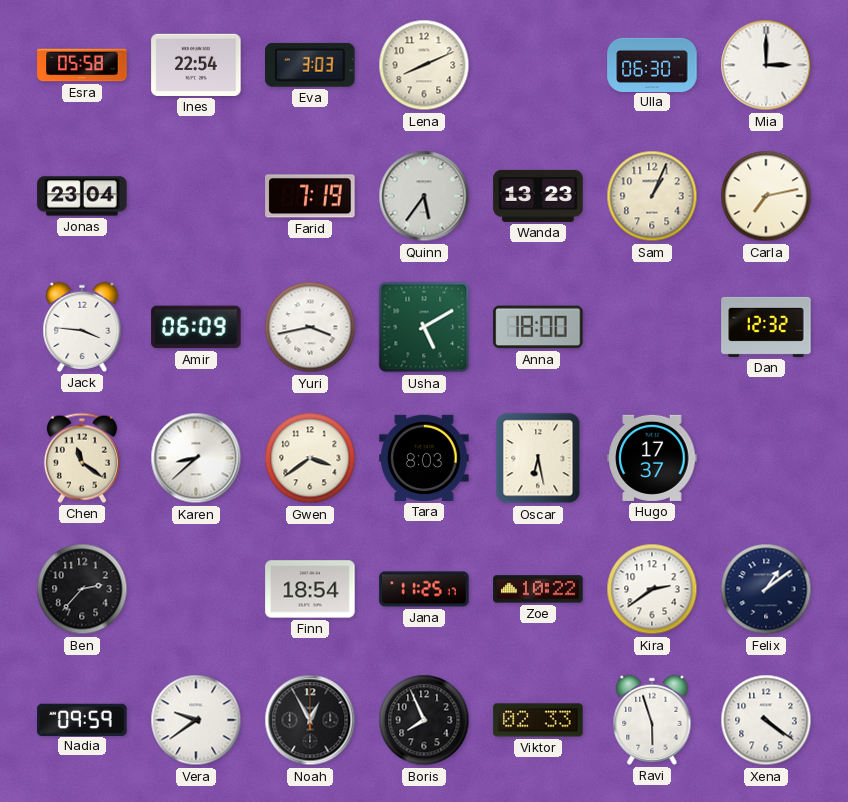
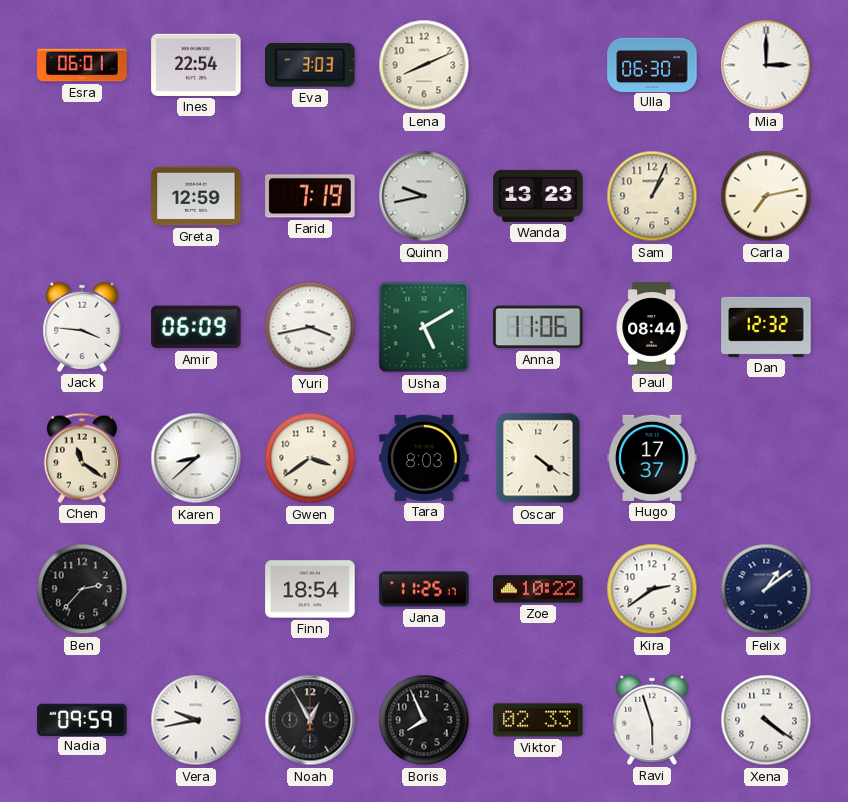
Esra: 05:58 -> 06:01 (82, 65)
Jonas: 23:04 -> none (82, 196)
Greta: none -> 12:59 (196, 196)
Quinn: 5:36 -> 9:43 (424, 196)
Anna: 18:00 -> 11:06 (538, 327)
Paul: none -> 08:44 (652, 327)
Oscar: 6:28 -> 4:21 (538, 458)
Vera: 9:39 -> 9:43 (196, 720)
